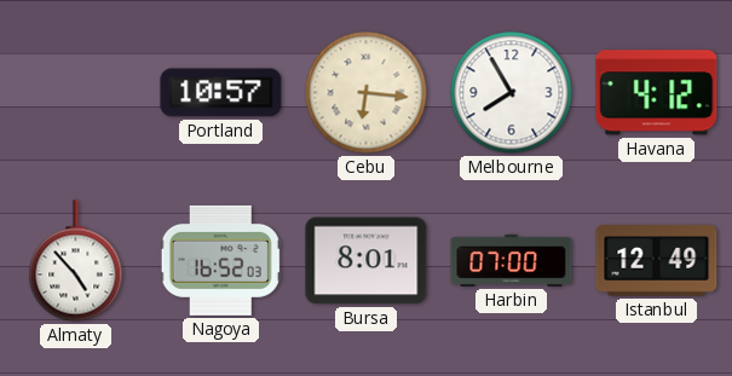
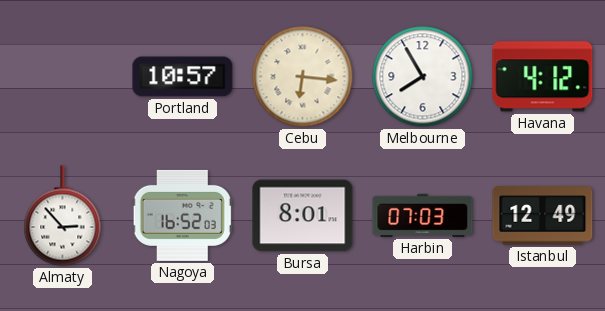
Almaty: 4:53 -> 2:53 (63, 216)
Harbin: 07:00 -> 07:03 (423, 215)
